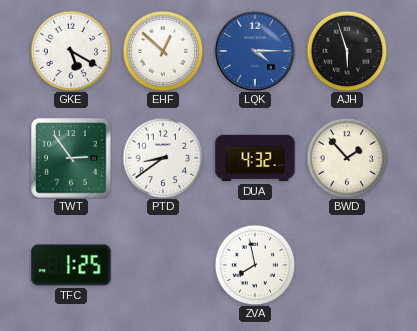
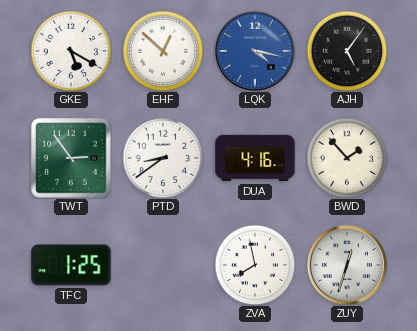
LQK: 4:15 -> 4:17 (255, 51)
AJH: 5:57 -> 5:06 (347, 51)
DUA: 4:32 -> 4:16 (255, 158)
ZUY: none -> 12:33 (347, 265)
